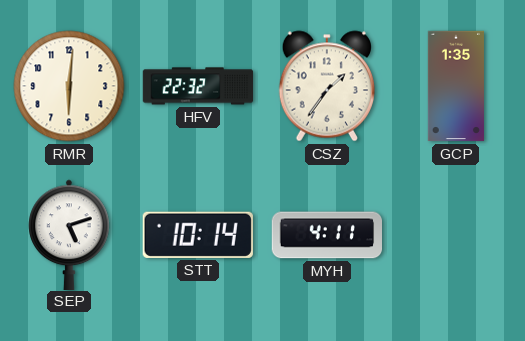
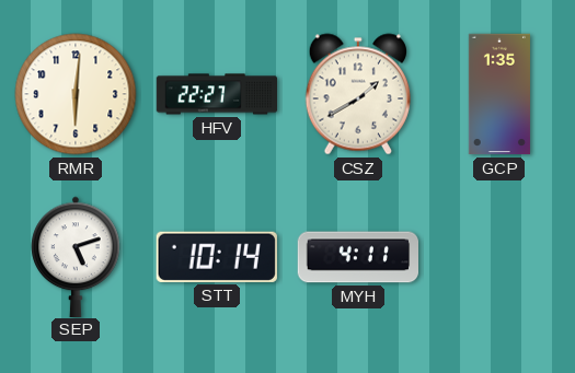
HFV: 22:32 -> 22:27 (217, 94)
CSZ: 1:36 -> 1:40 (358, 94)
